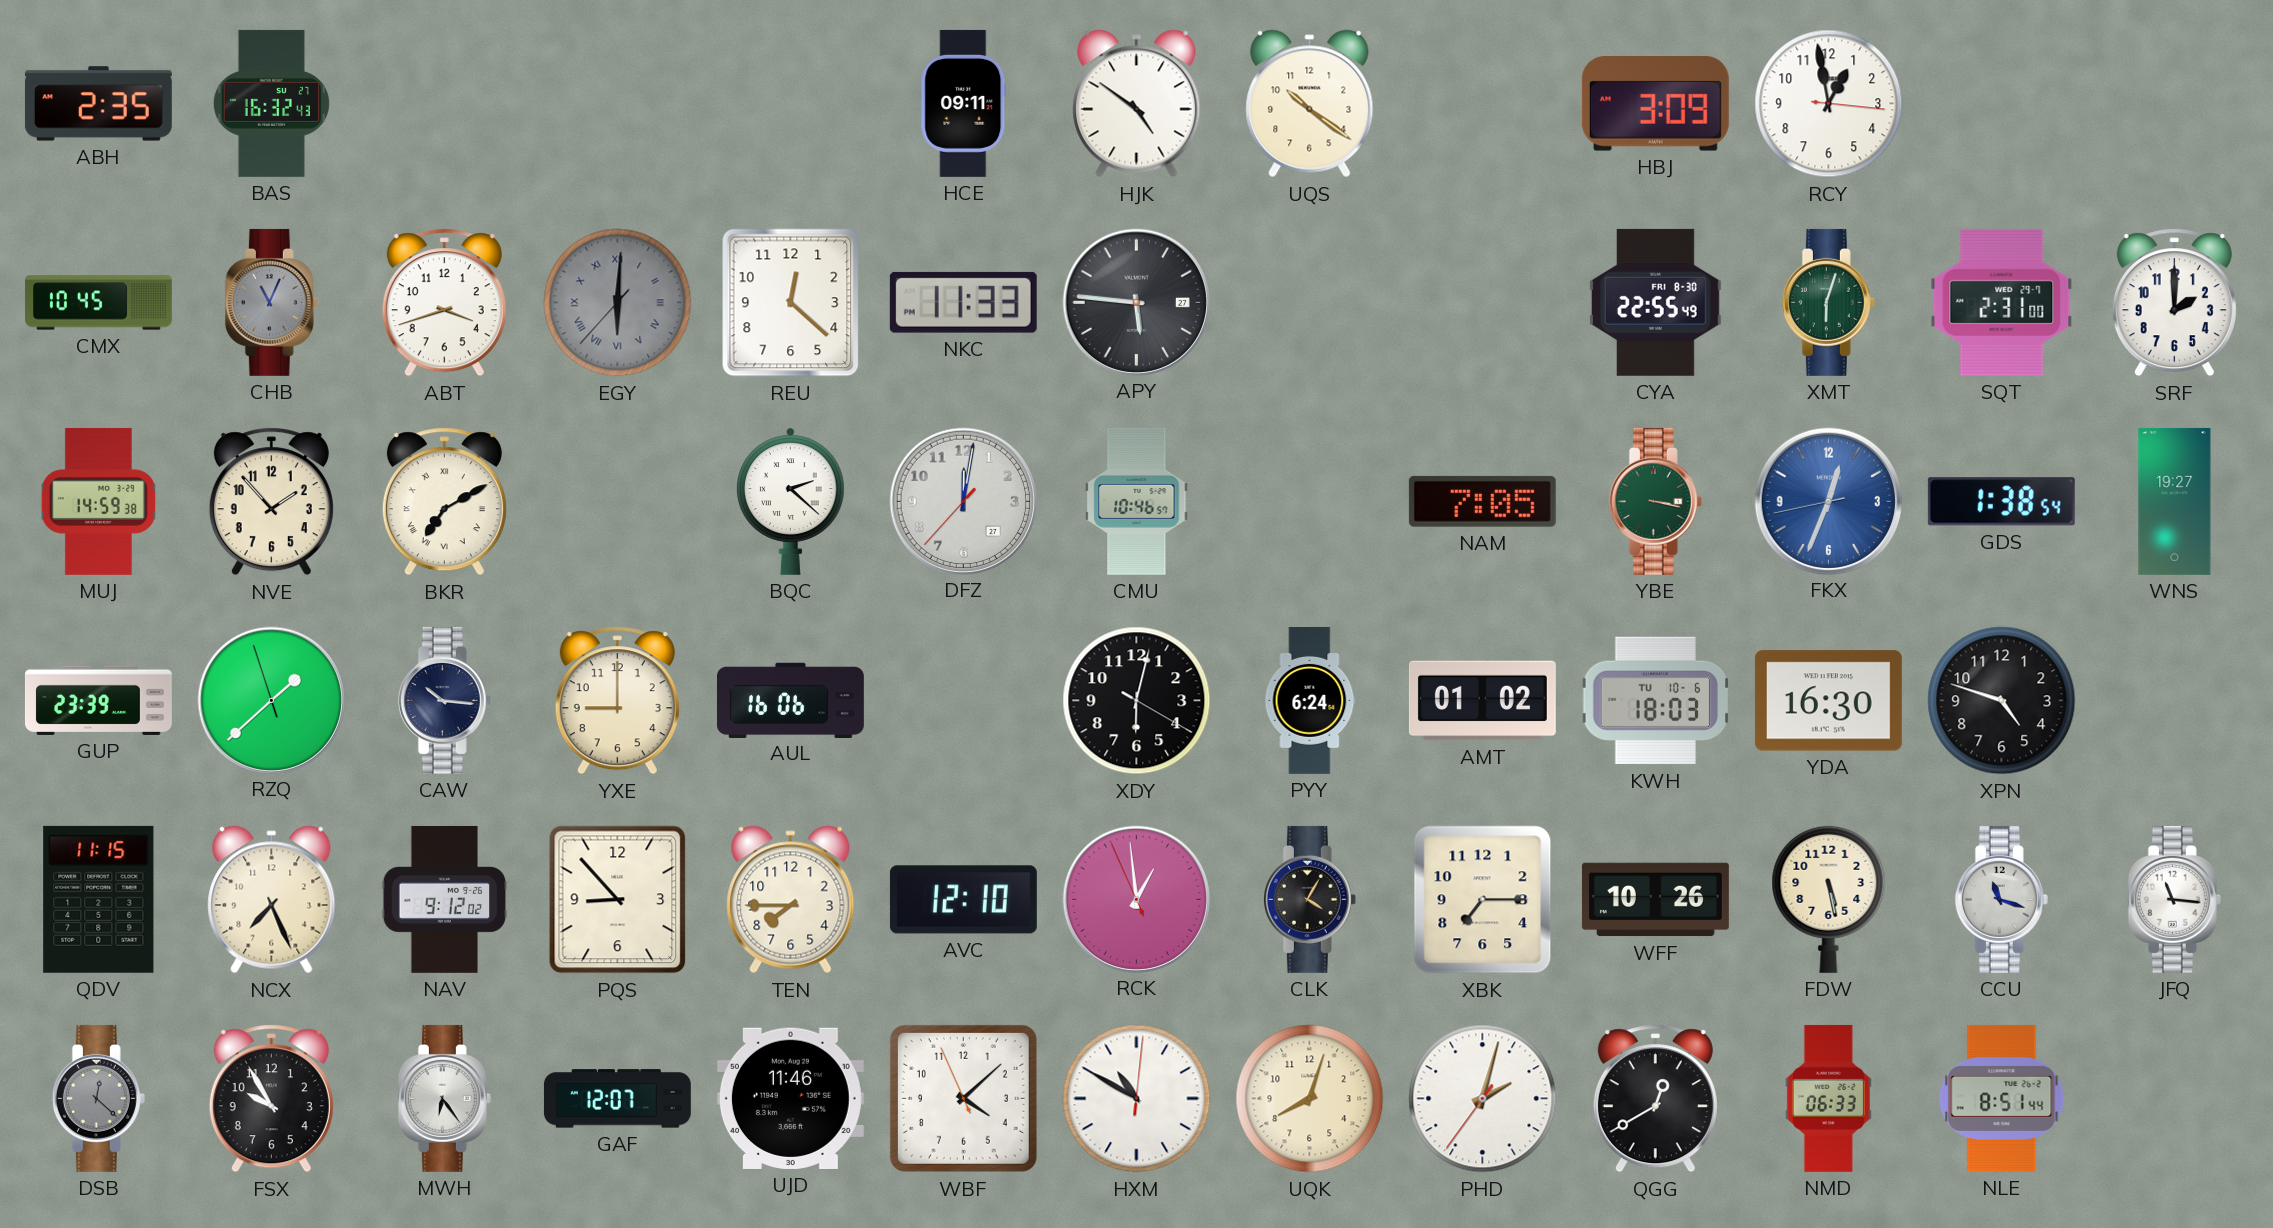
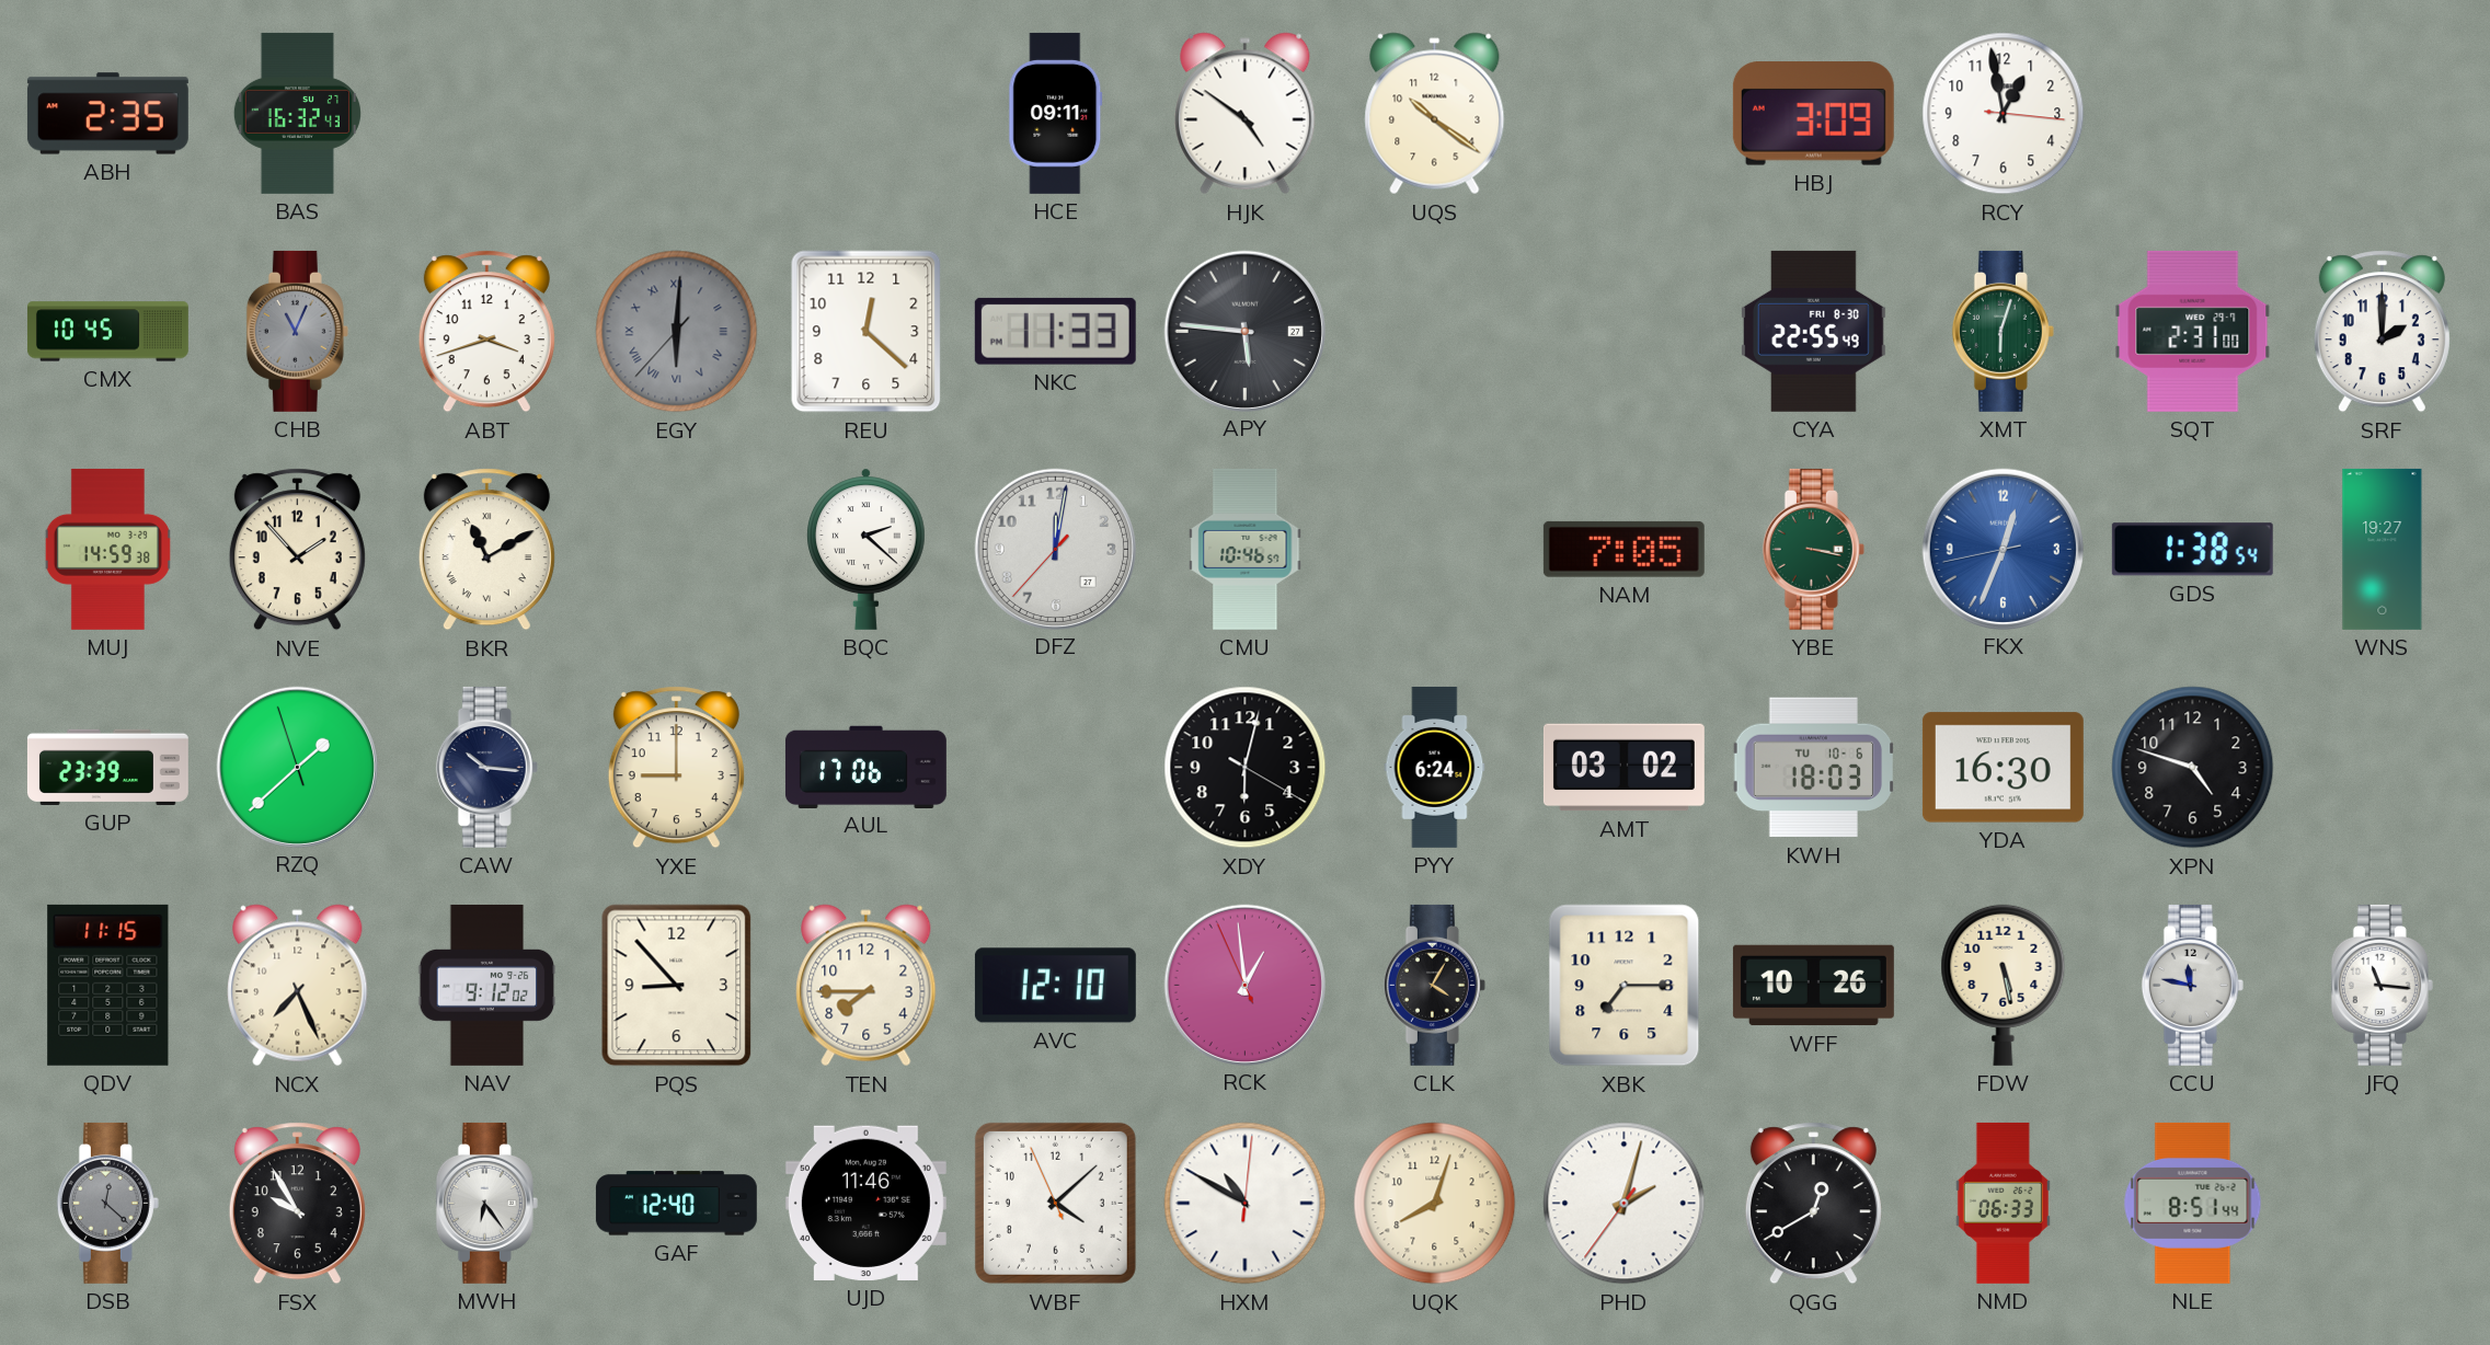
BKR: 7:10 -> 11:10 (486, 550)
AUL: 16:06 -> 17:06 (865, 767)
AMT: 01:02 -> 03:02 (1623, 768)
CCU: 11:18 -> 11:47 (2192, 985)
GAF: 12:07 -> 12:40 (676, 1204)
